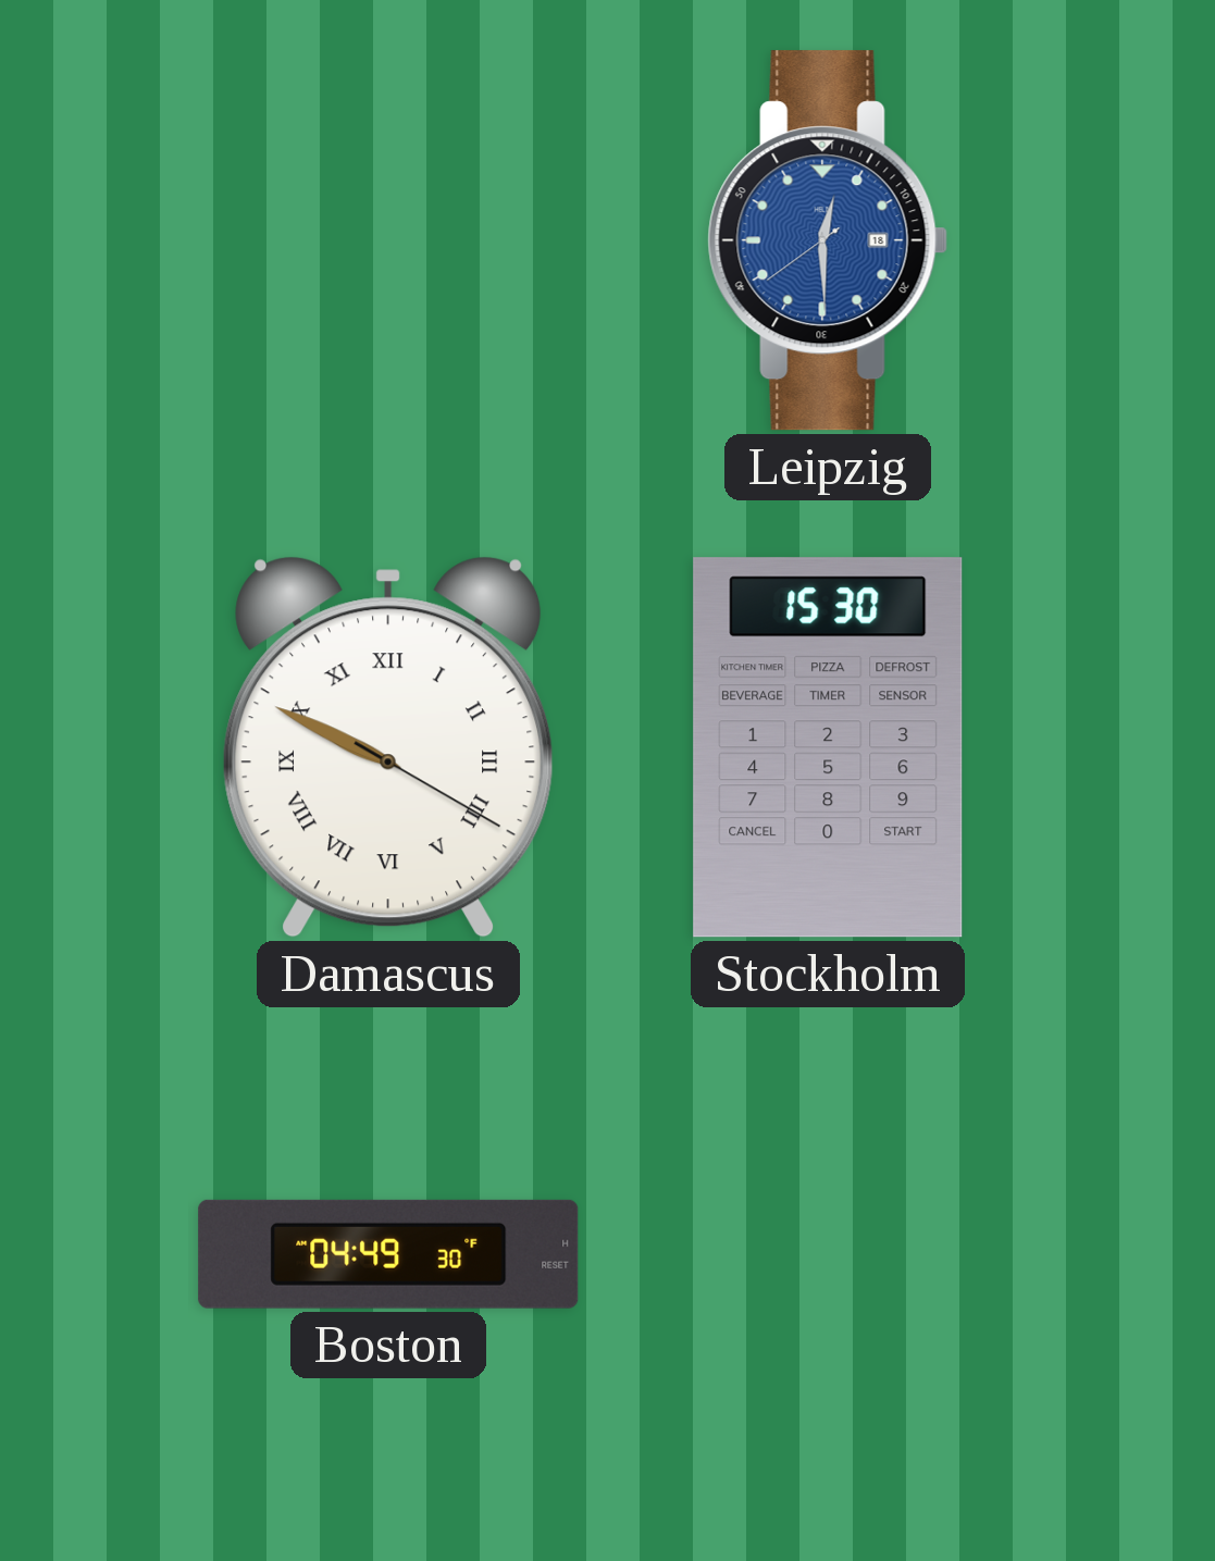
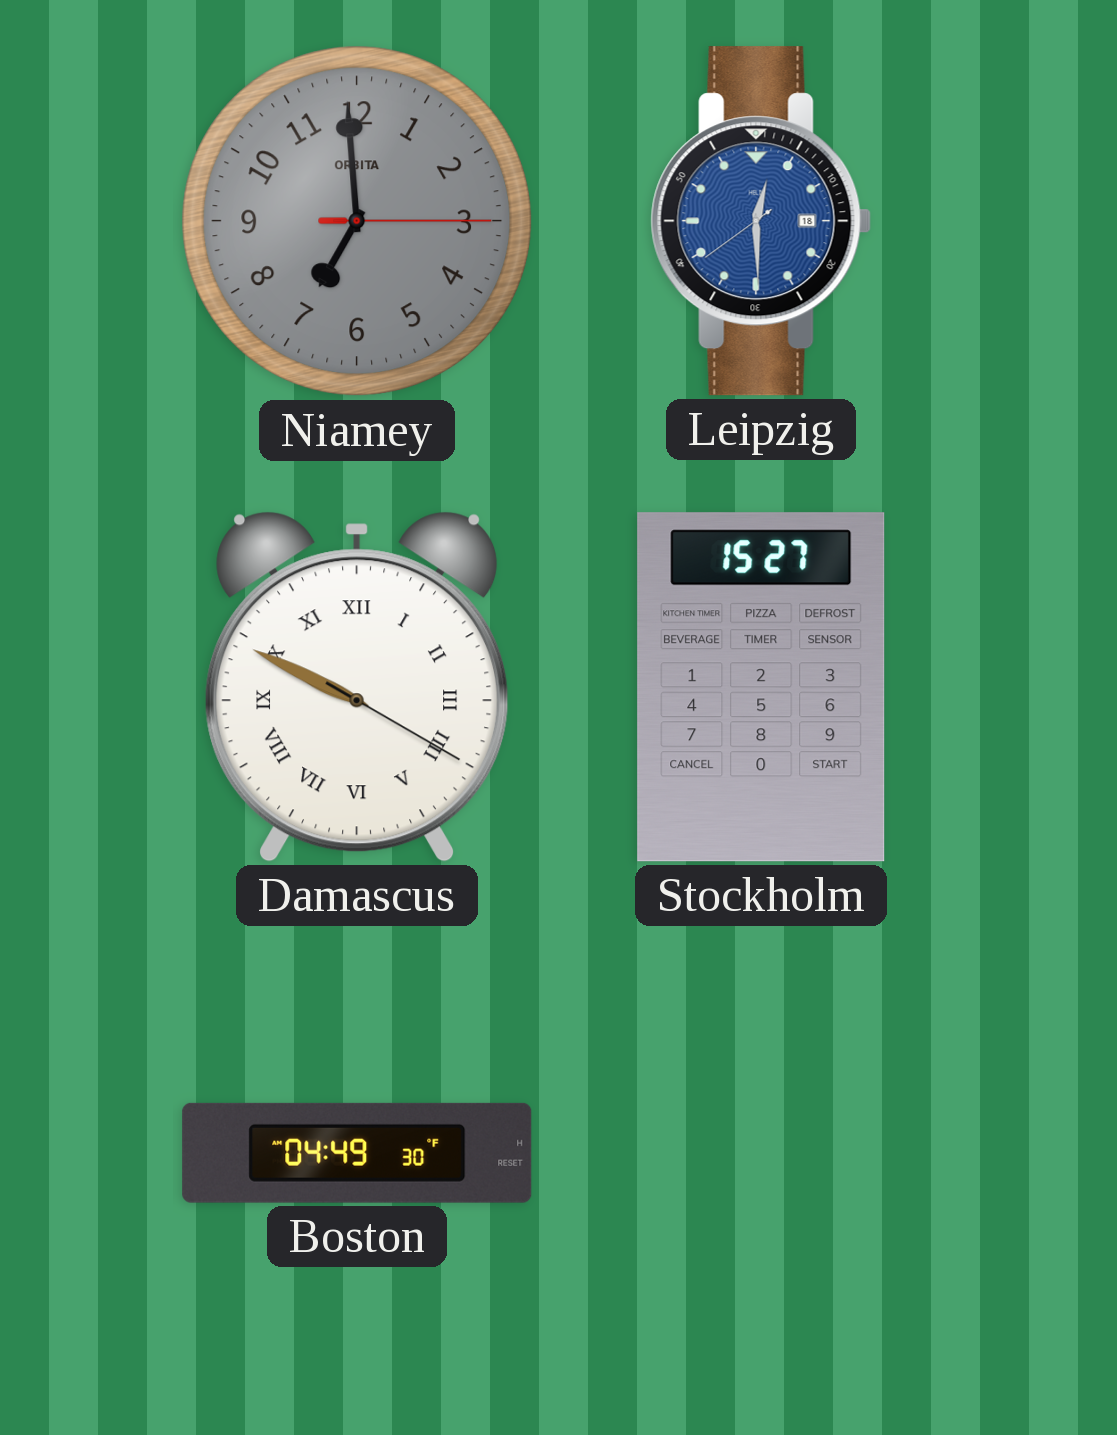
Niamey: none -> 6:59 (357, 221)
Stockholm: 15:30 -> 15:27 (761, 687)
